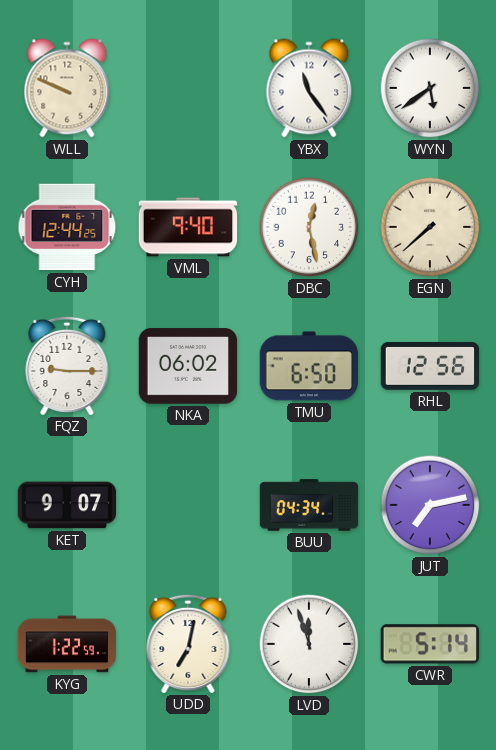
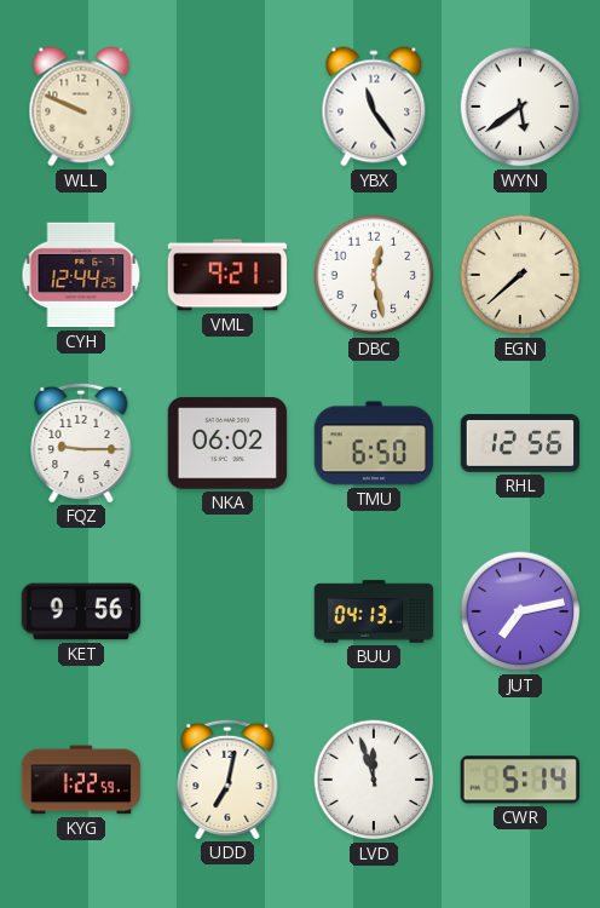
VML: 9:40 -> 9:21 (227, 275)
KET: 9:07 -> 9:56 (81, 611)
BUU: 04:34 -> 04:13 (374, 611)
